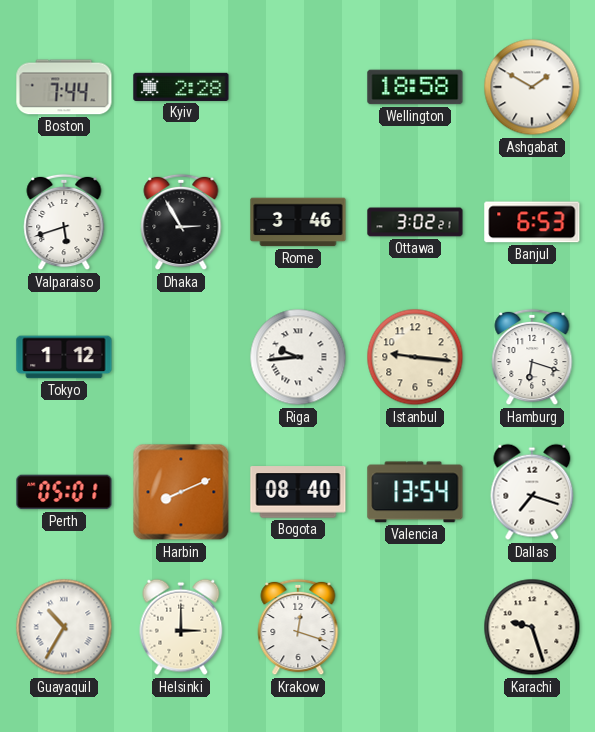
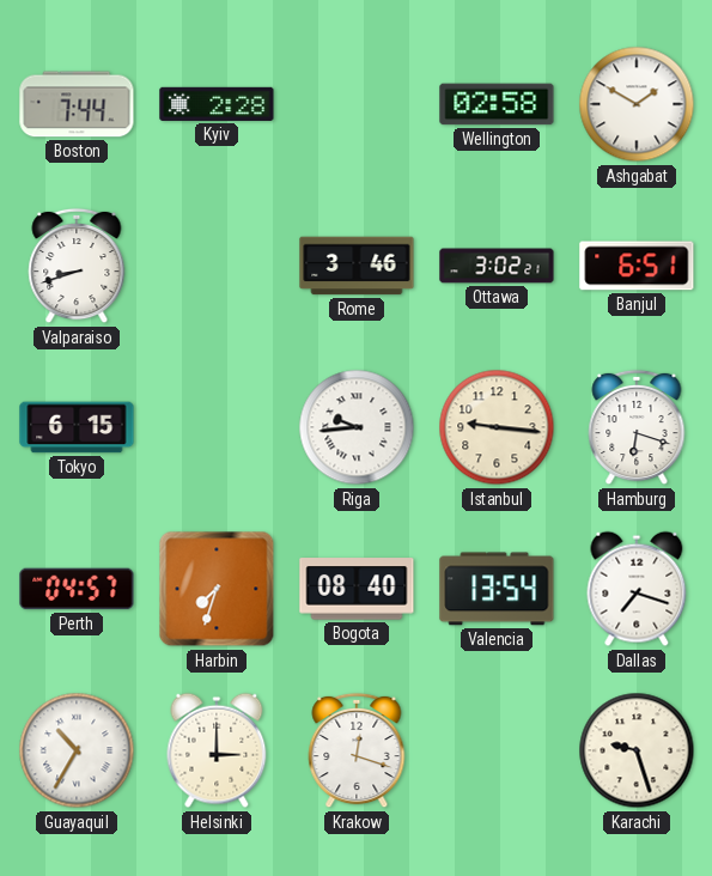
Wellington: 18:58 -> 02:58 (497, 104)
Valparaiso: 5:42 -> 8:42 (77, 266)
Dhaka: 2:55 -> none (181, 222)
Banjul: 6:53 -> 6:51 (637, 266)
Tokyo: 1:12 -> 6:15 (77, 427)
Perth: 05:01 -> 04:57 (77, 589)
Harbin: 8:11 -> 7:33 (217, 589)
